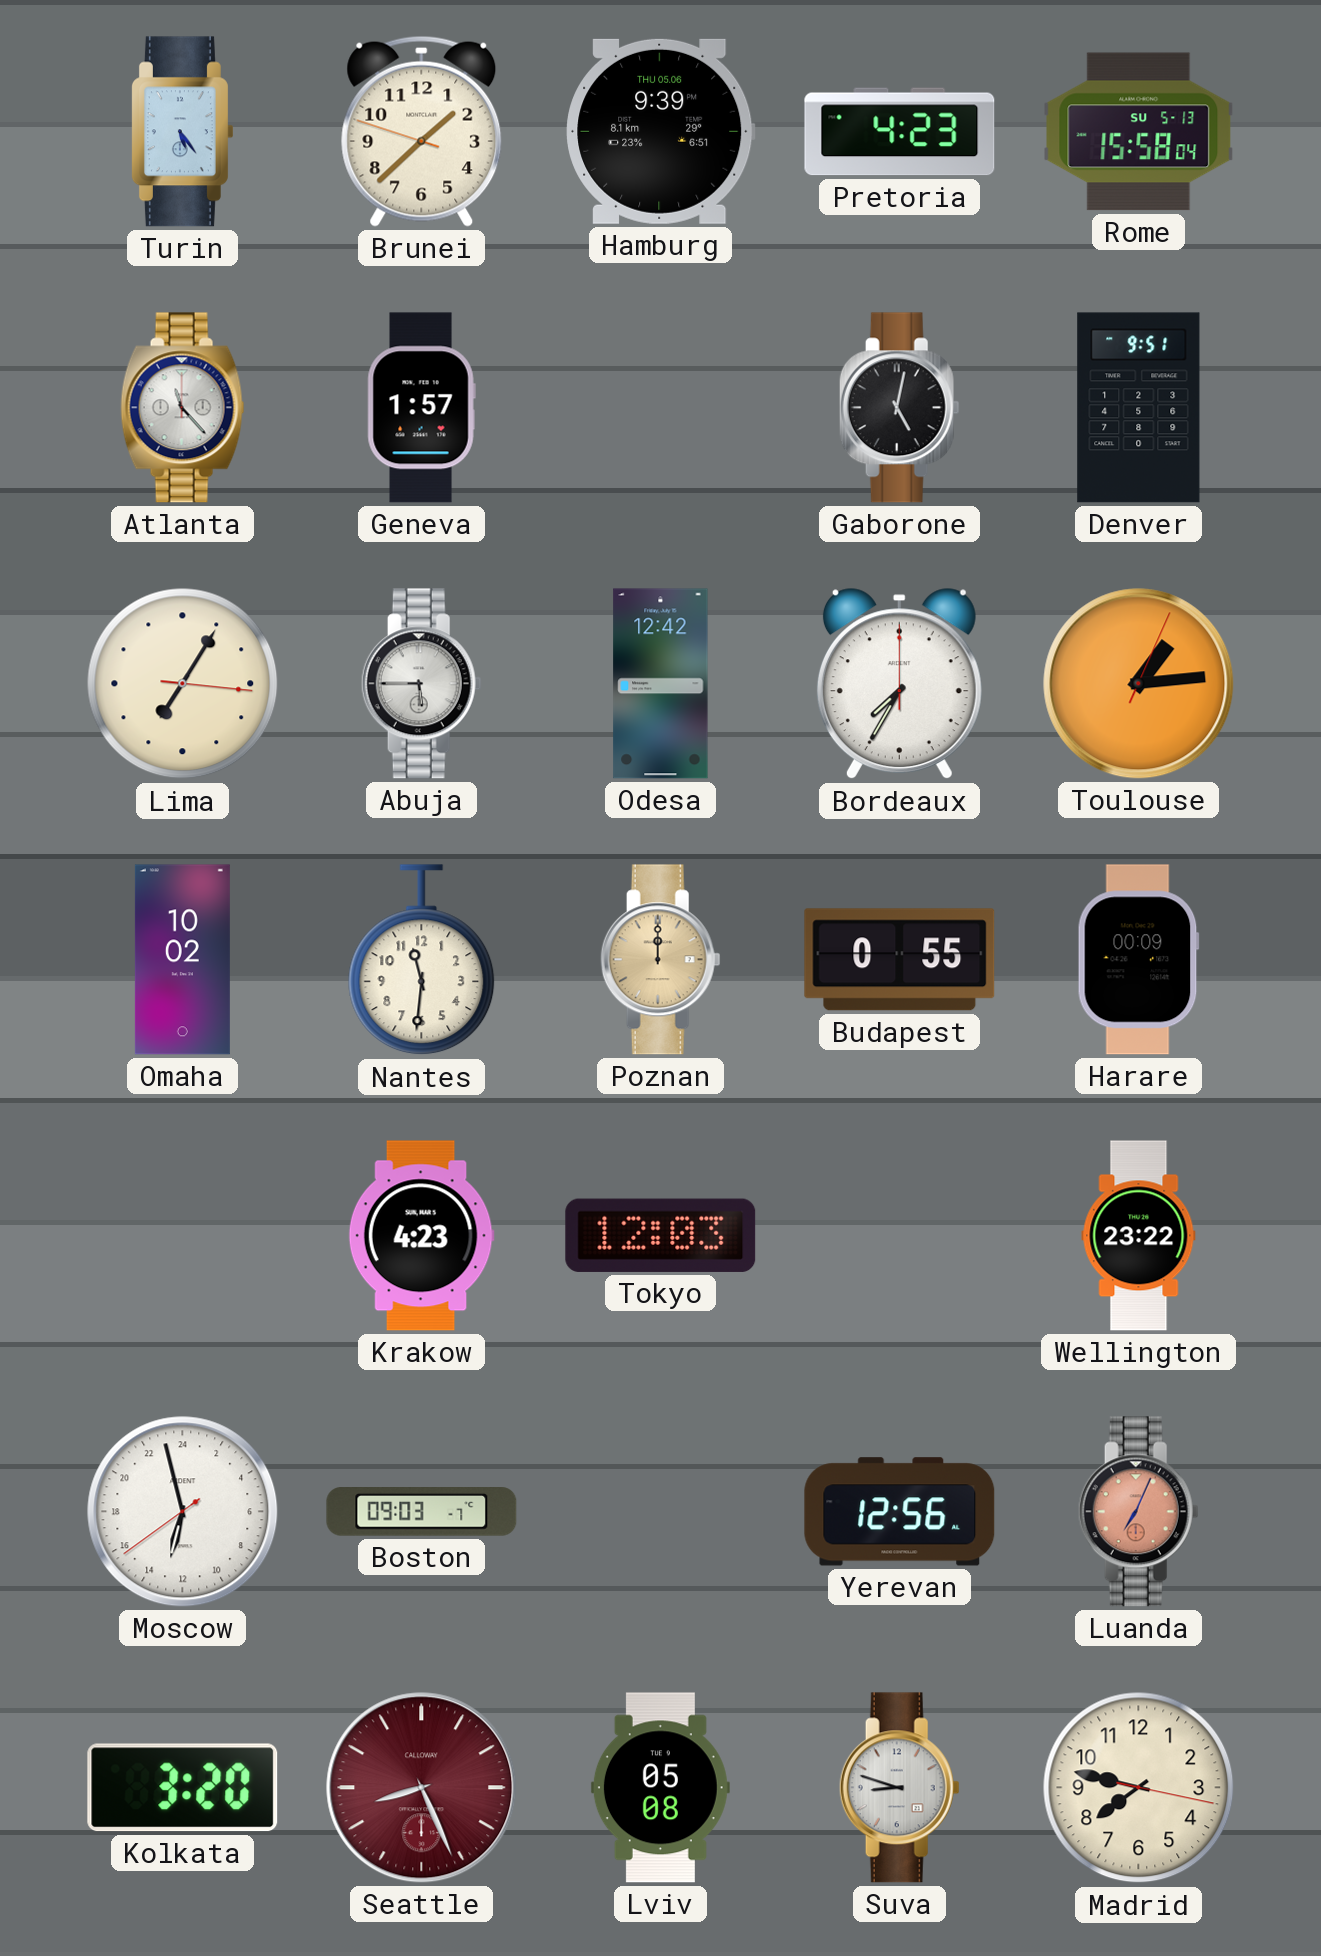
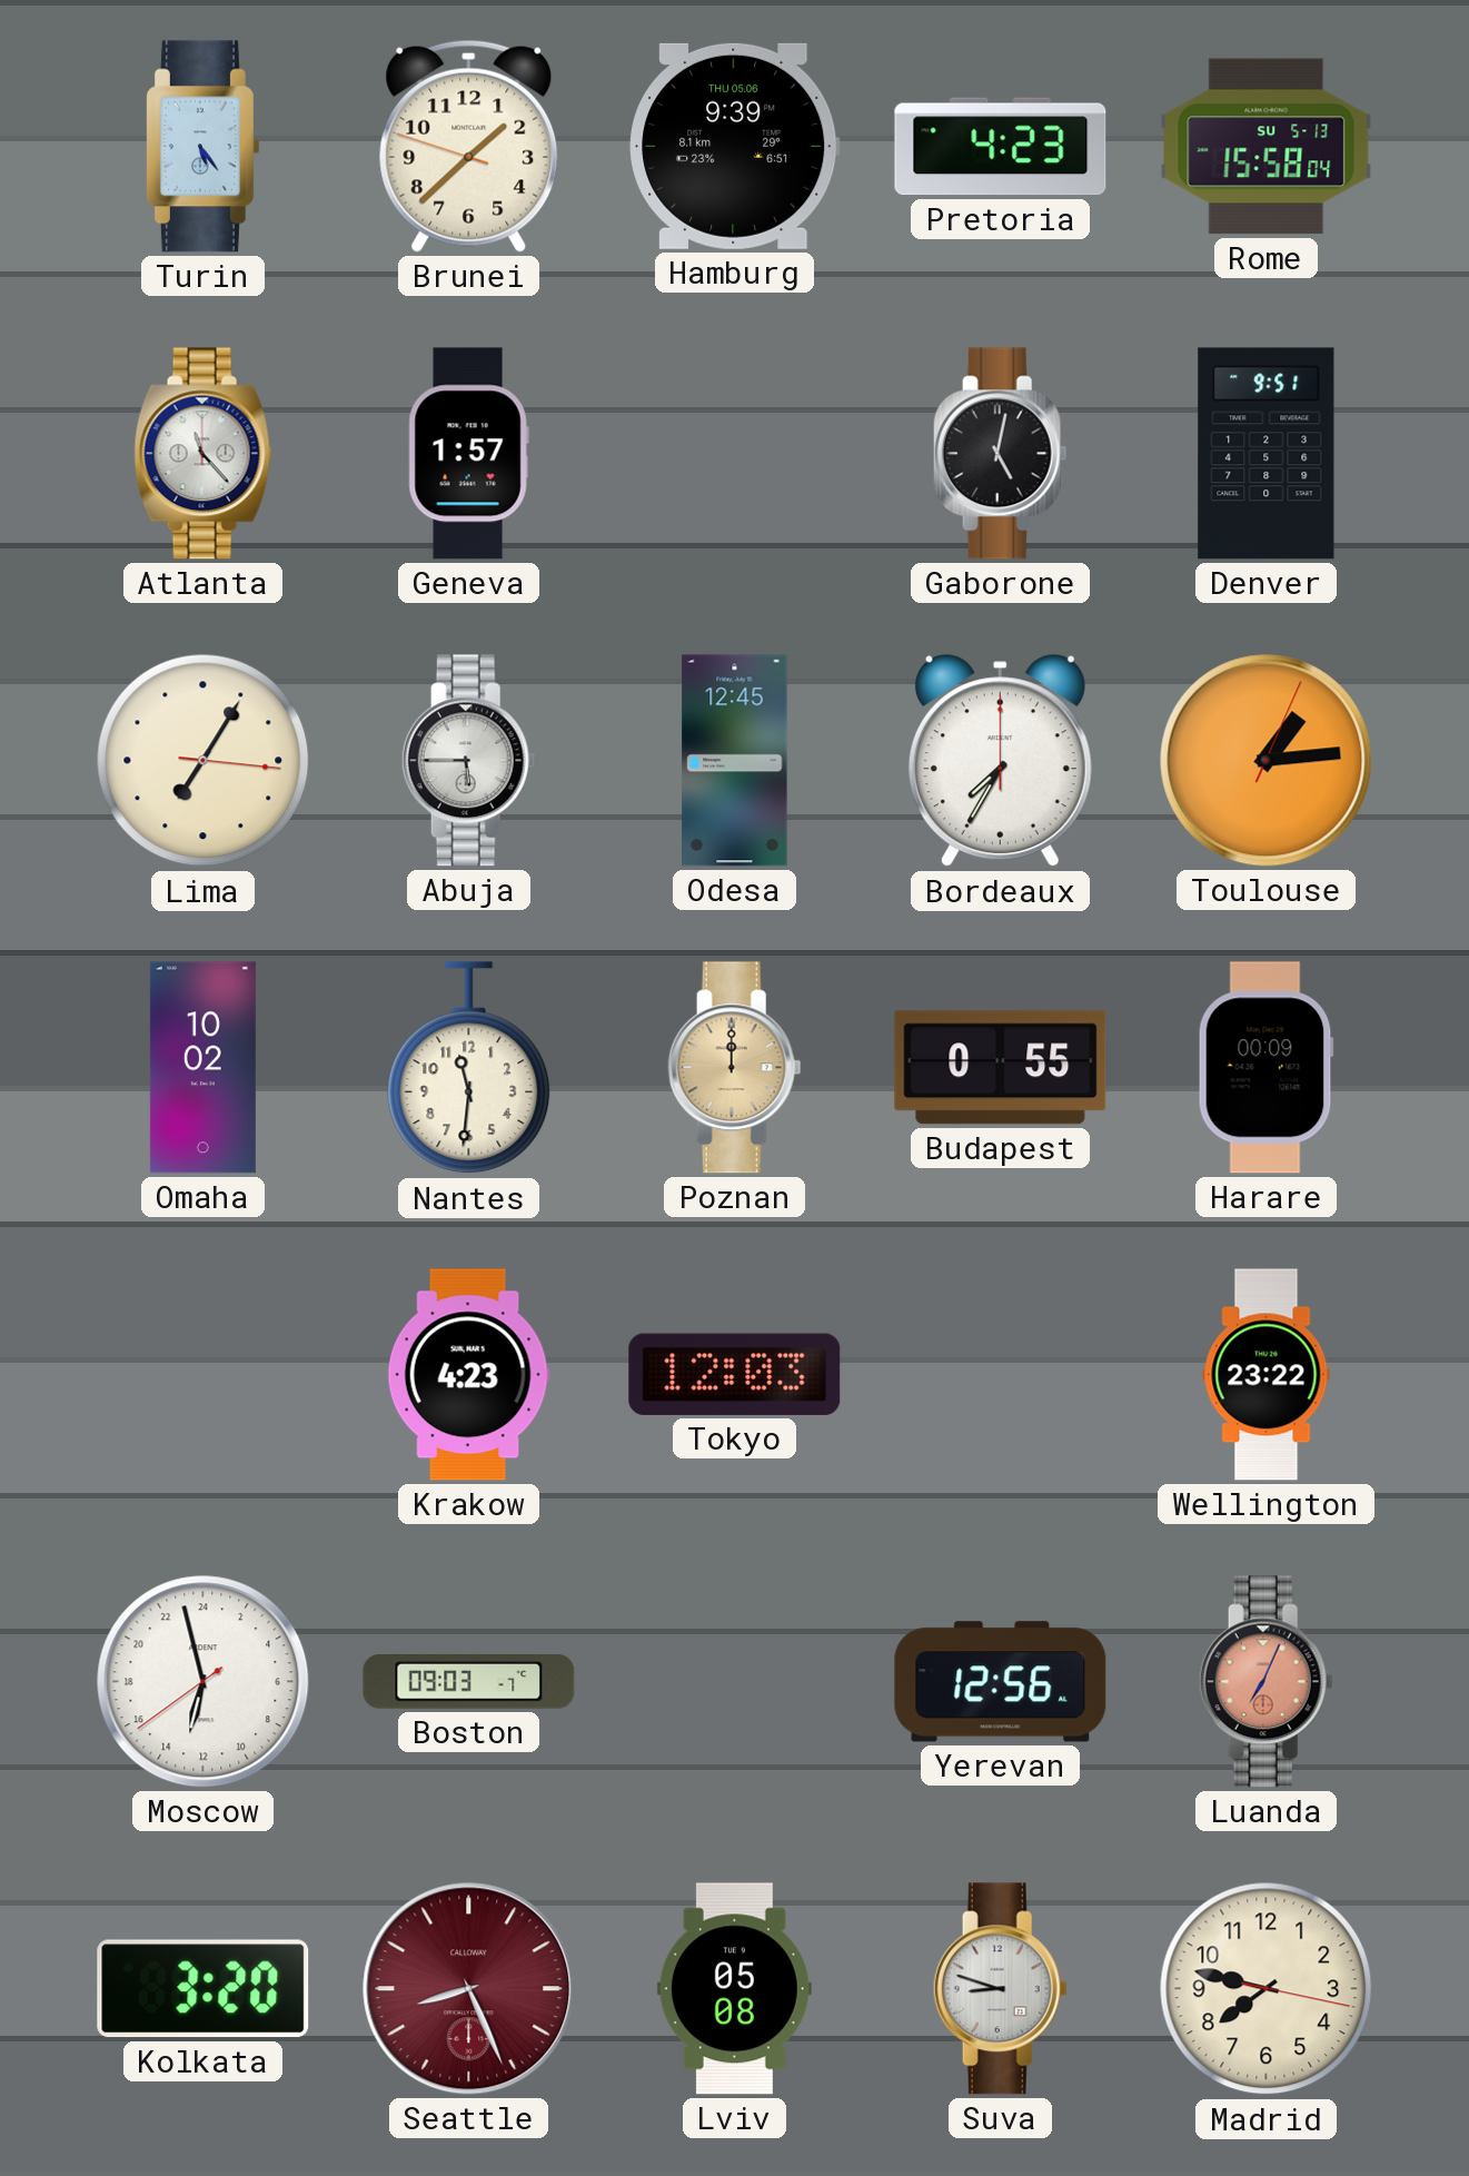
Odesa: 12:42 -> 12:45 (735, 761)
